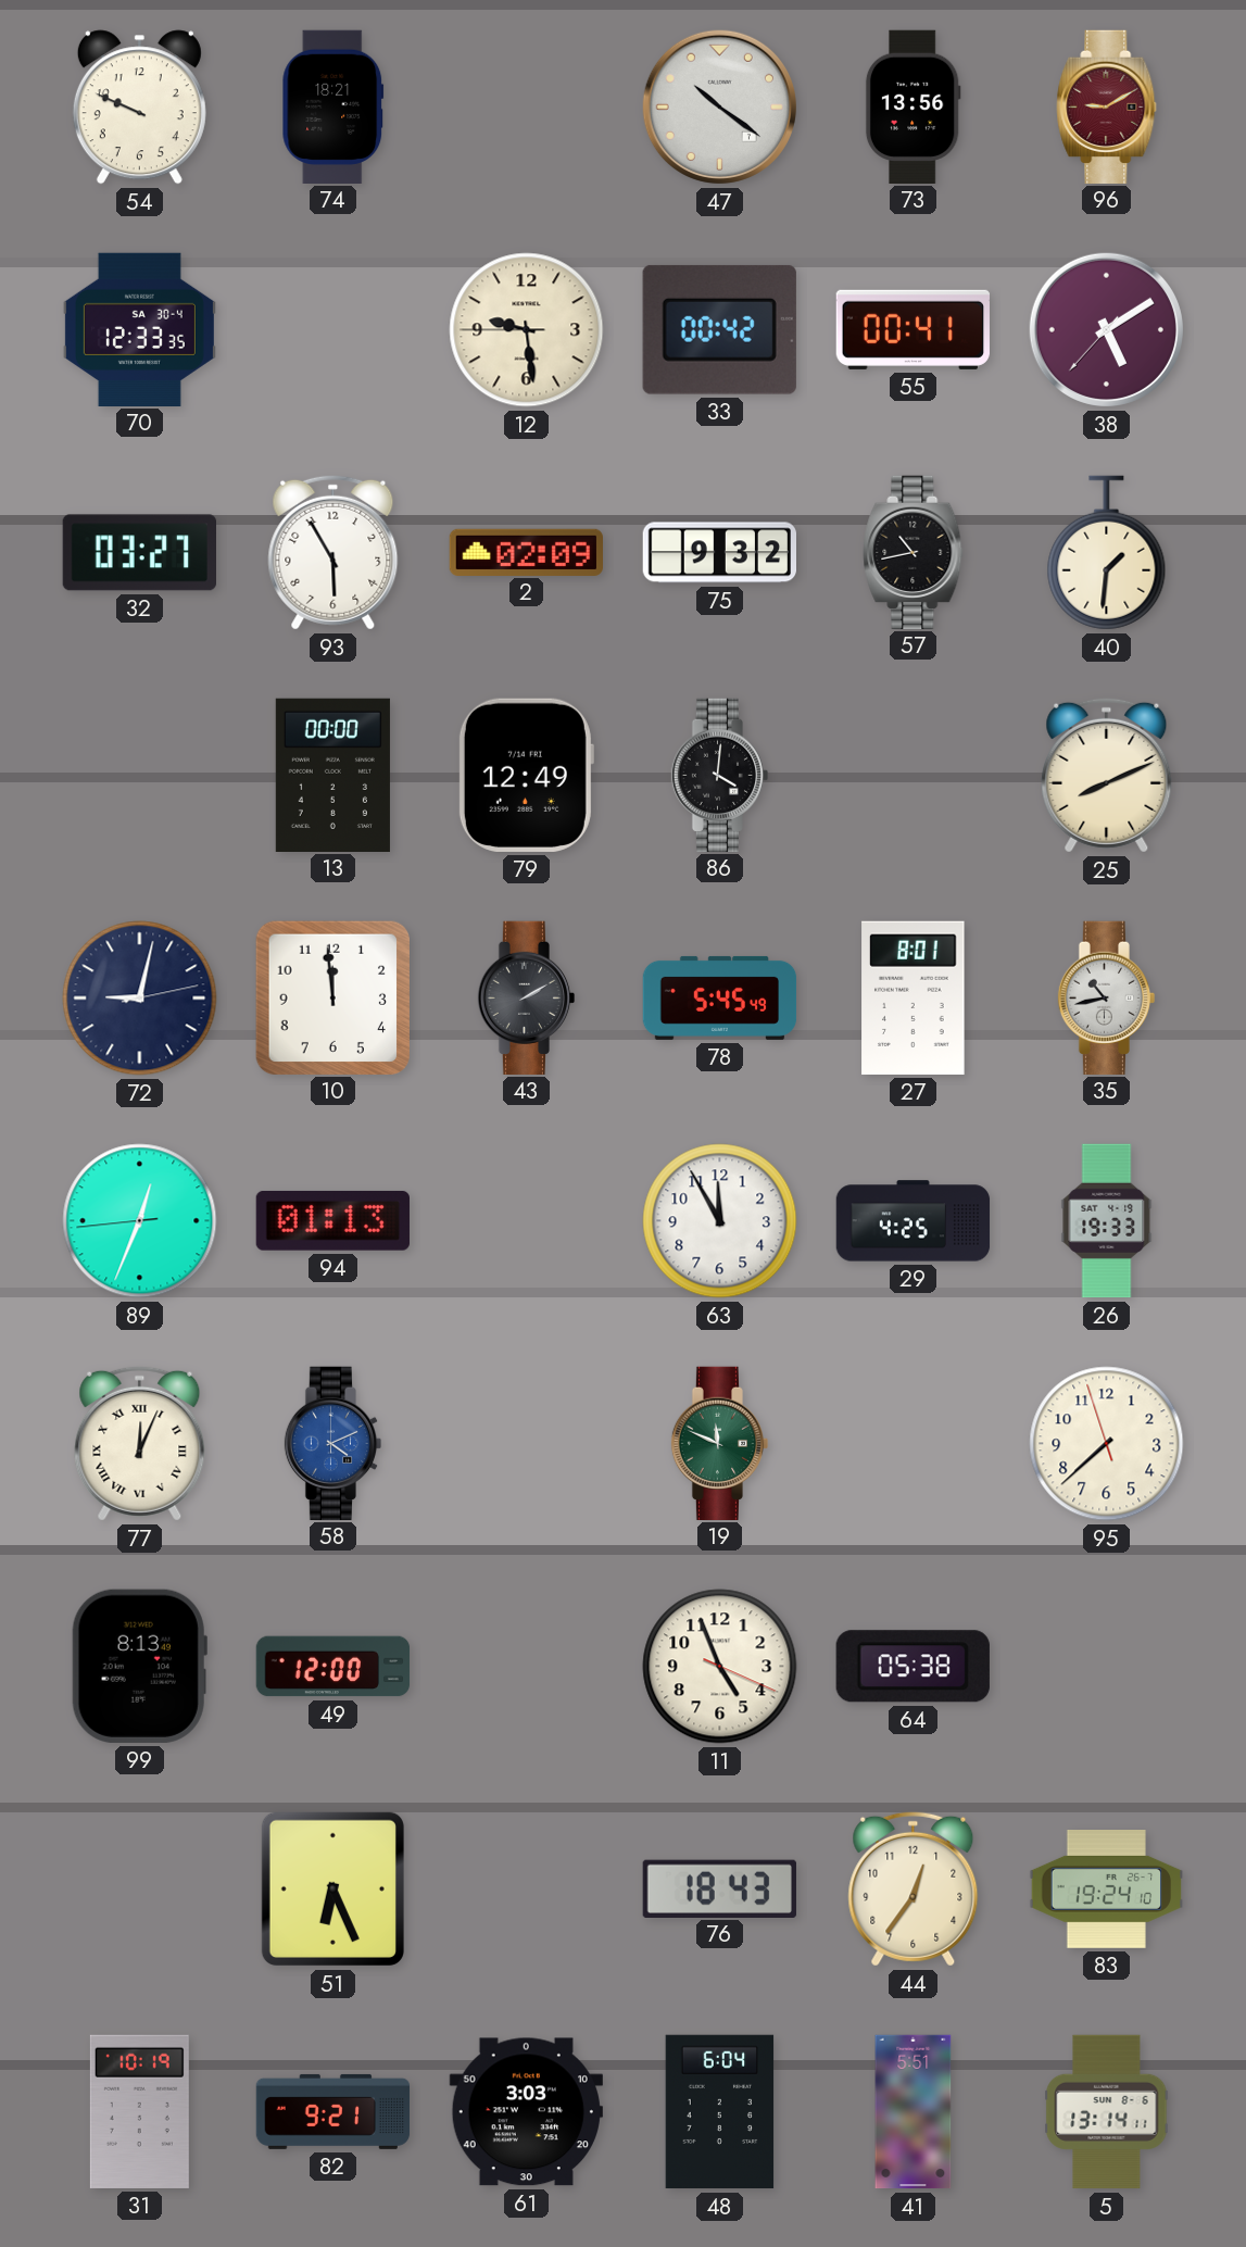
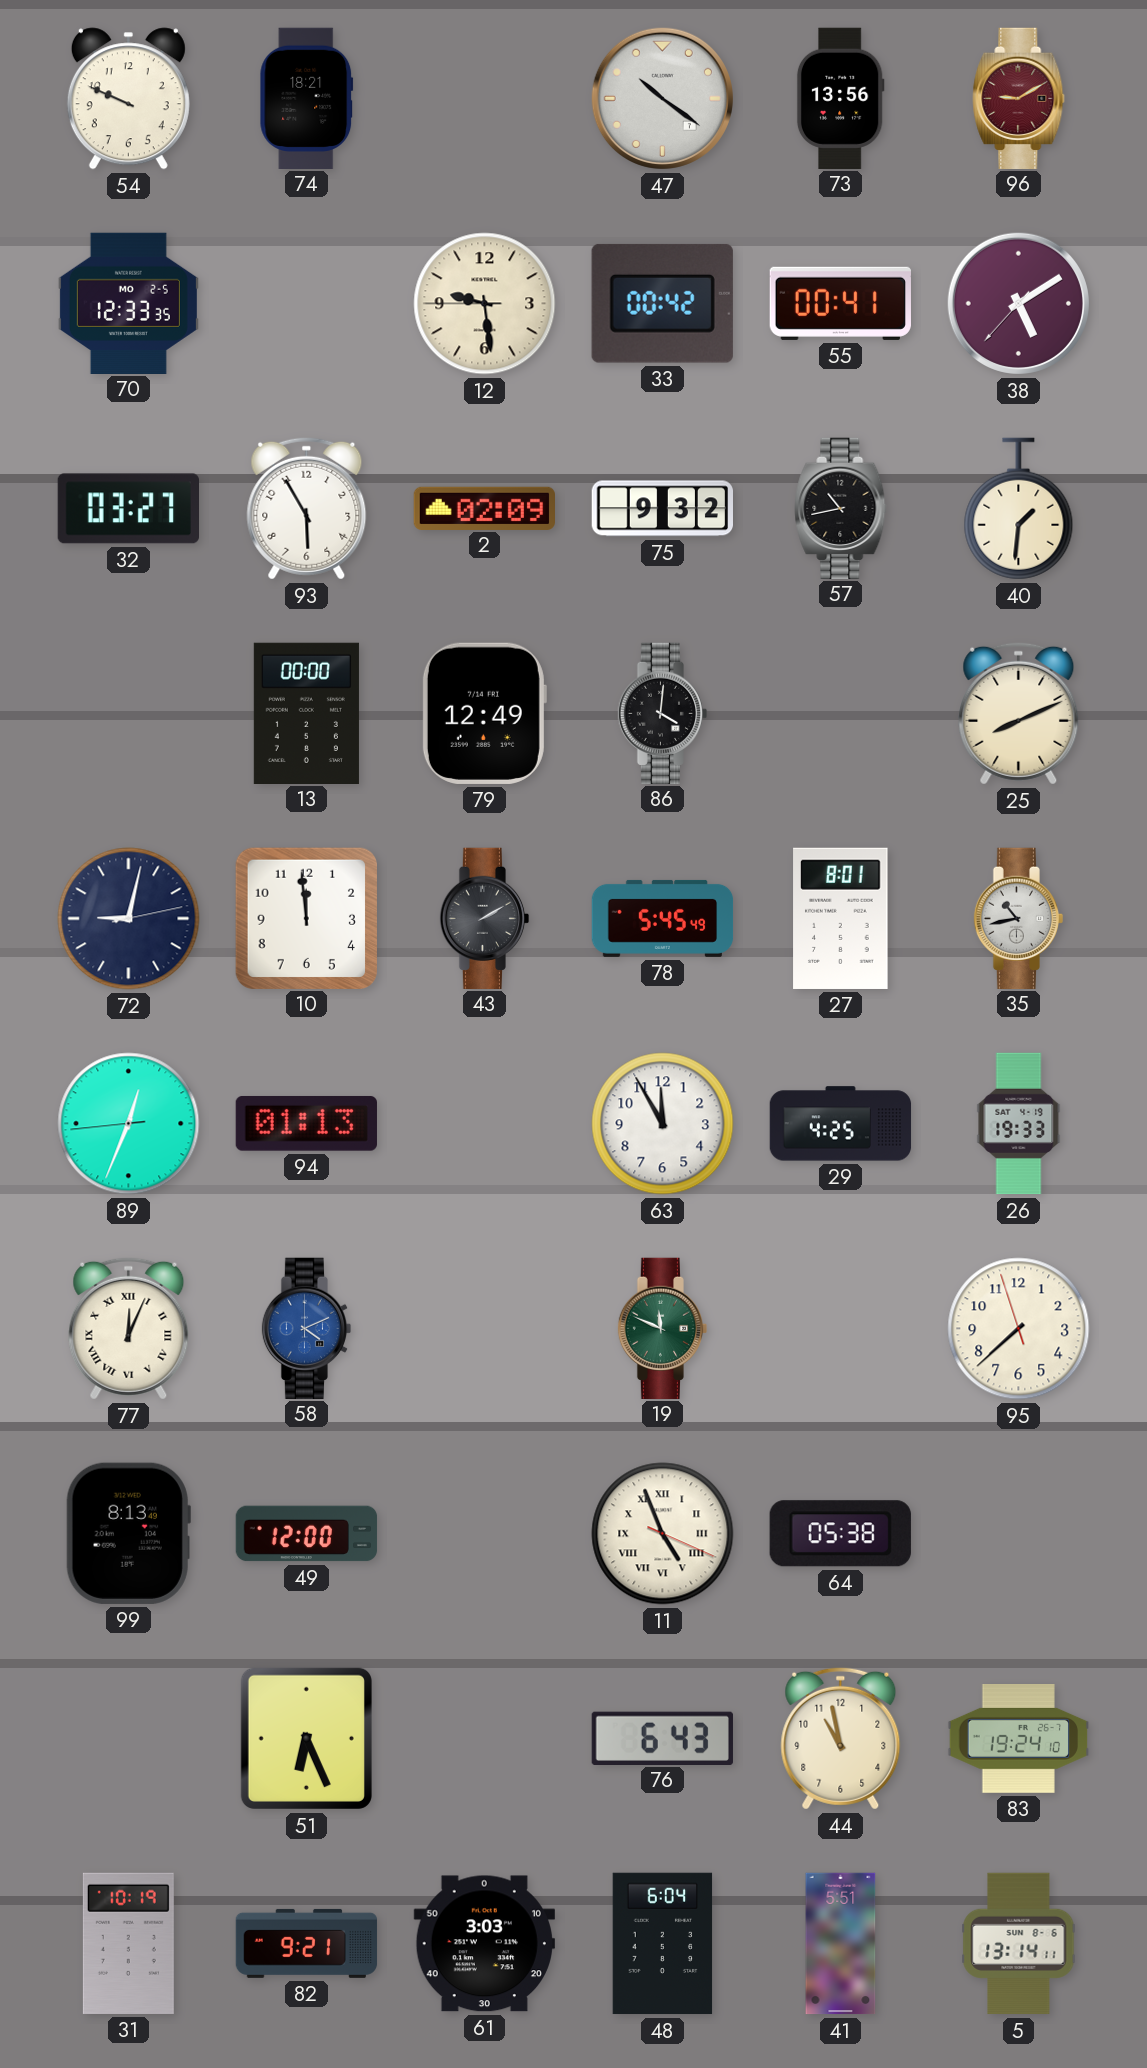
70 date: SA 30-4 -> MO 2-5 (128, 303)
11 numerals: Arabic -> Roman (663, 1534)
76: 18:43 -> 6:43 (662, 1738)
44: 12:36 -> 10:58 (841, 1738)
